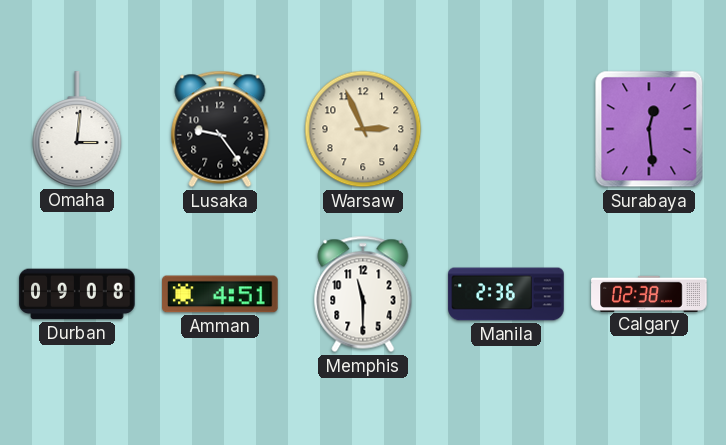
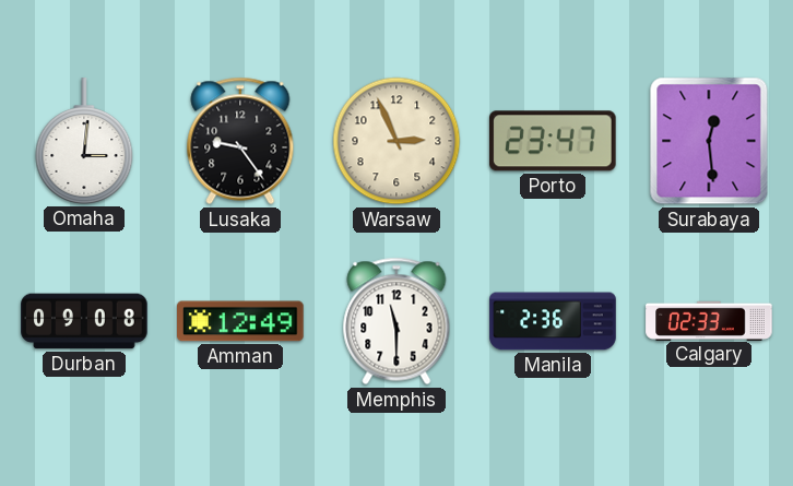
Porto: none -> 23:47 (554, 141)
Amman: 4:51 -> 12:49 (240, 321)
Calgary: 02:38 -> 02:33 (709, 320)
